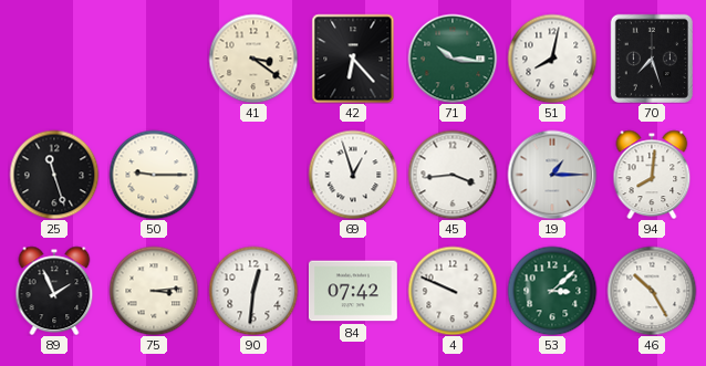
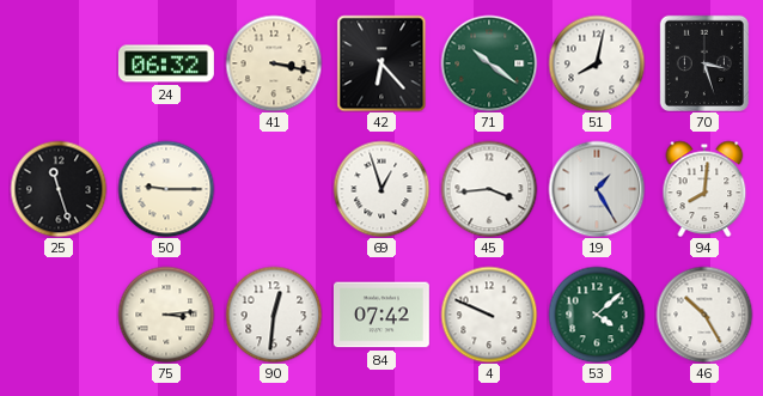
24: none -> 06:32 (167, 63)
41: 3:21 -> 3:17 (274, 63)
71: 10:16 -> 10:21 (489, 63)
70: 7:27 -> 3:27 (704, 62)
19: 1:15 -> 1:25 (597, 189)
89: 1:56 -> none (54, 291)
53: 3:08 -> 4:08 (597, 315)
